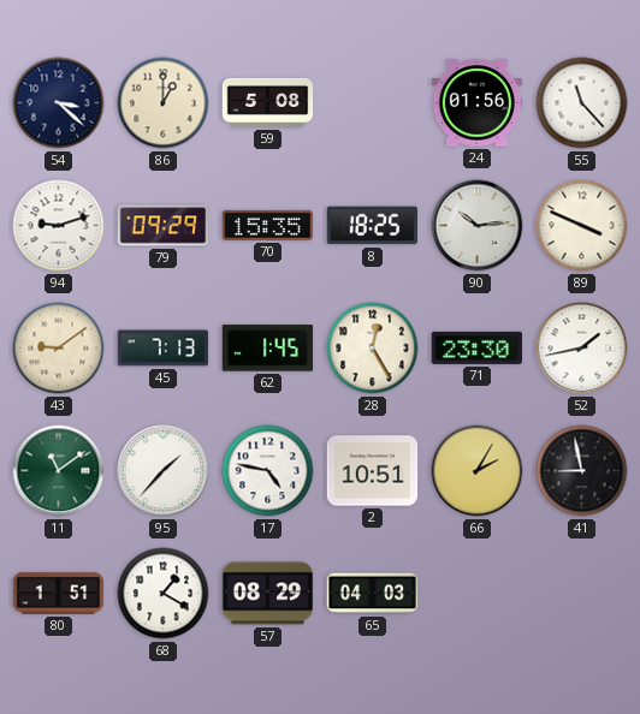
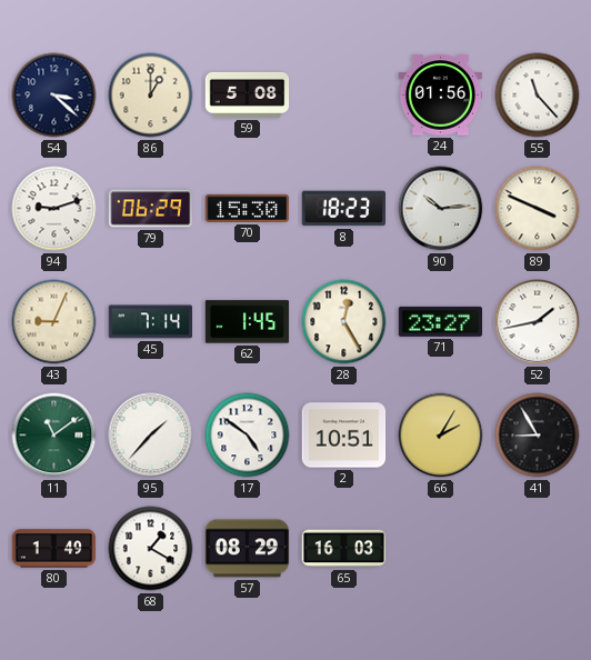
79: 09:29 -> 06:29 (151, 209)
70: 15:35 -> 15:30 (248, 208)
8: 18:25 -> 18:23 (344, 209)
43: 9:09 -> 9:04 (54, 322)
45: 7:13 -> 7:14 (151, 322)
71: 23:30 -> 23:27 (440, 321)
17: 4:47 -> 4:51 (248, 436)
41: 8:58 -> 8:55 (538, 436)
80: 1:51 -> 1:49 (54, 549)
65: 04:03 -> 16:03 (344, 549)
